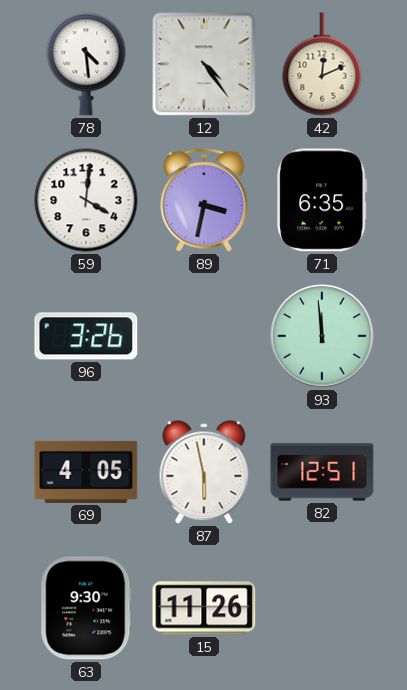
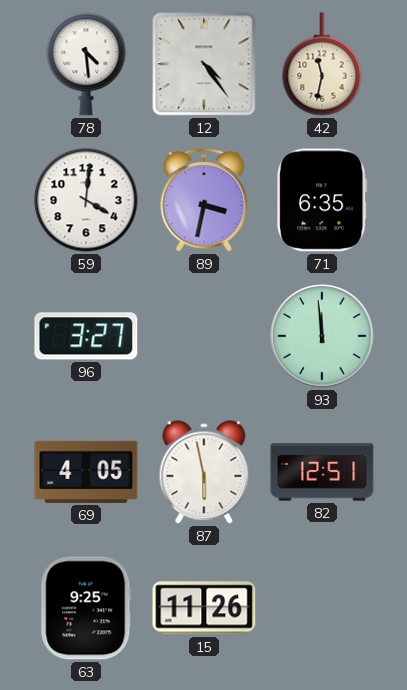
42: 12:11 -> 11:32 (322, 64)
96: 3:26 -> 3:27 (86, 336)
63: 9:30 -> 9:25 (86, 608)
